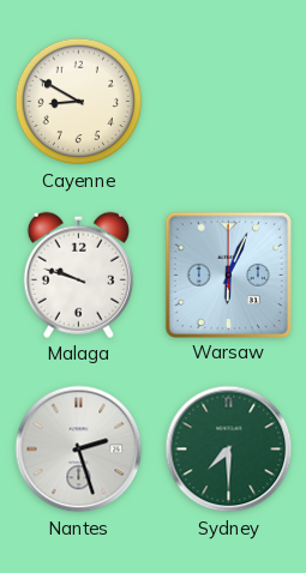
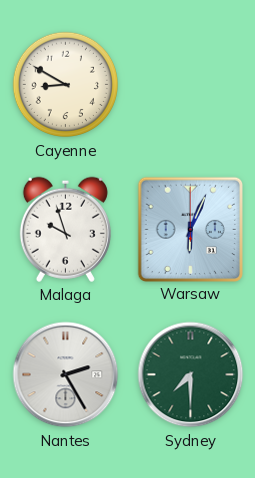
Malaga: 9:48 -> 9:57 (65, 229)
Nantes: 2:27 -> 2:25 (66, 375)
